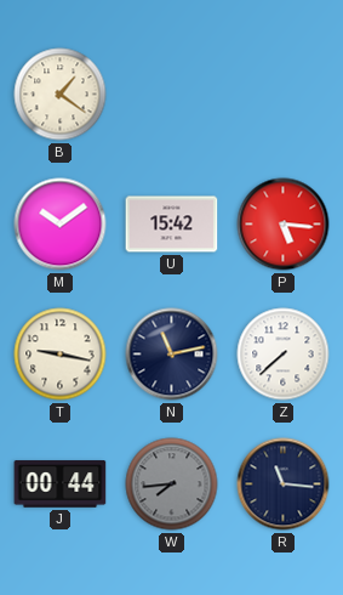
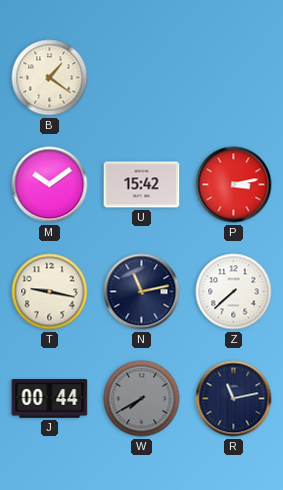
P: 5:16 -> 3:13 (234, 185)
W: 7:44 -> 7:40 (142, 399)
R: 11:16 -> 11:13 (234, 399)
